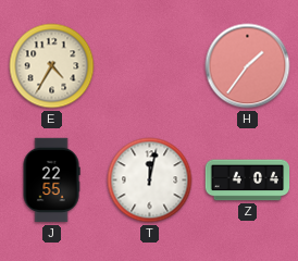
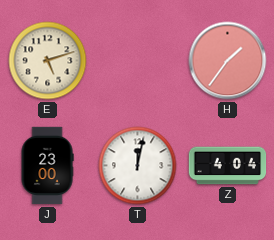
E: 4:35 -> 5:12 (48, 61)
J: 22:55 -> 23:00 (47, 166)
